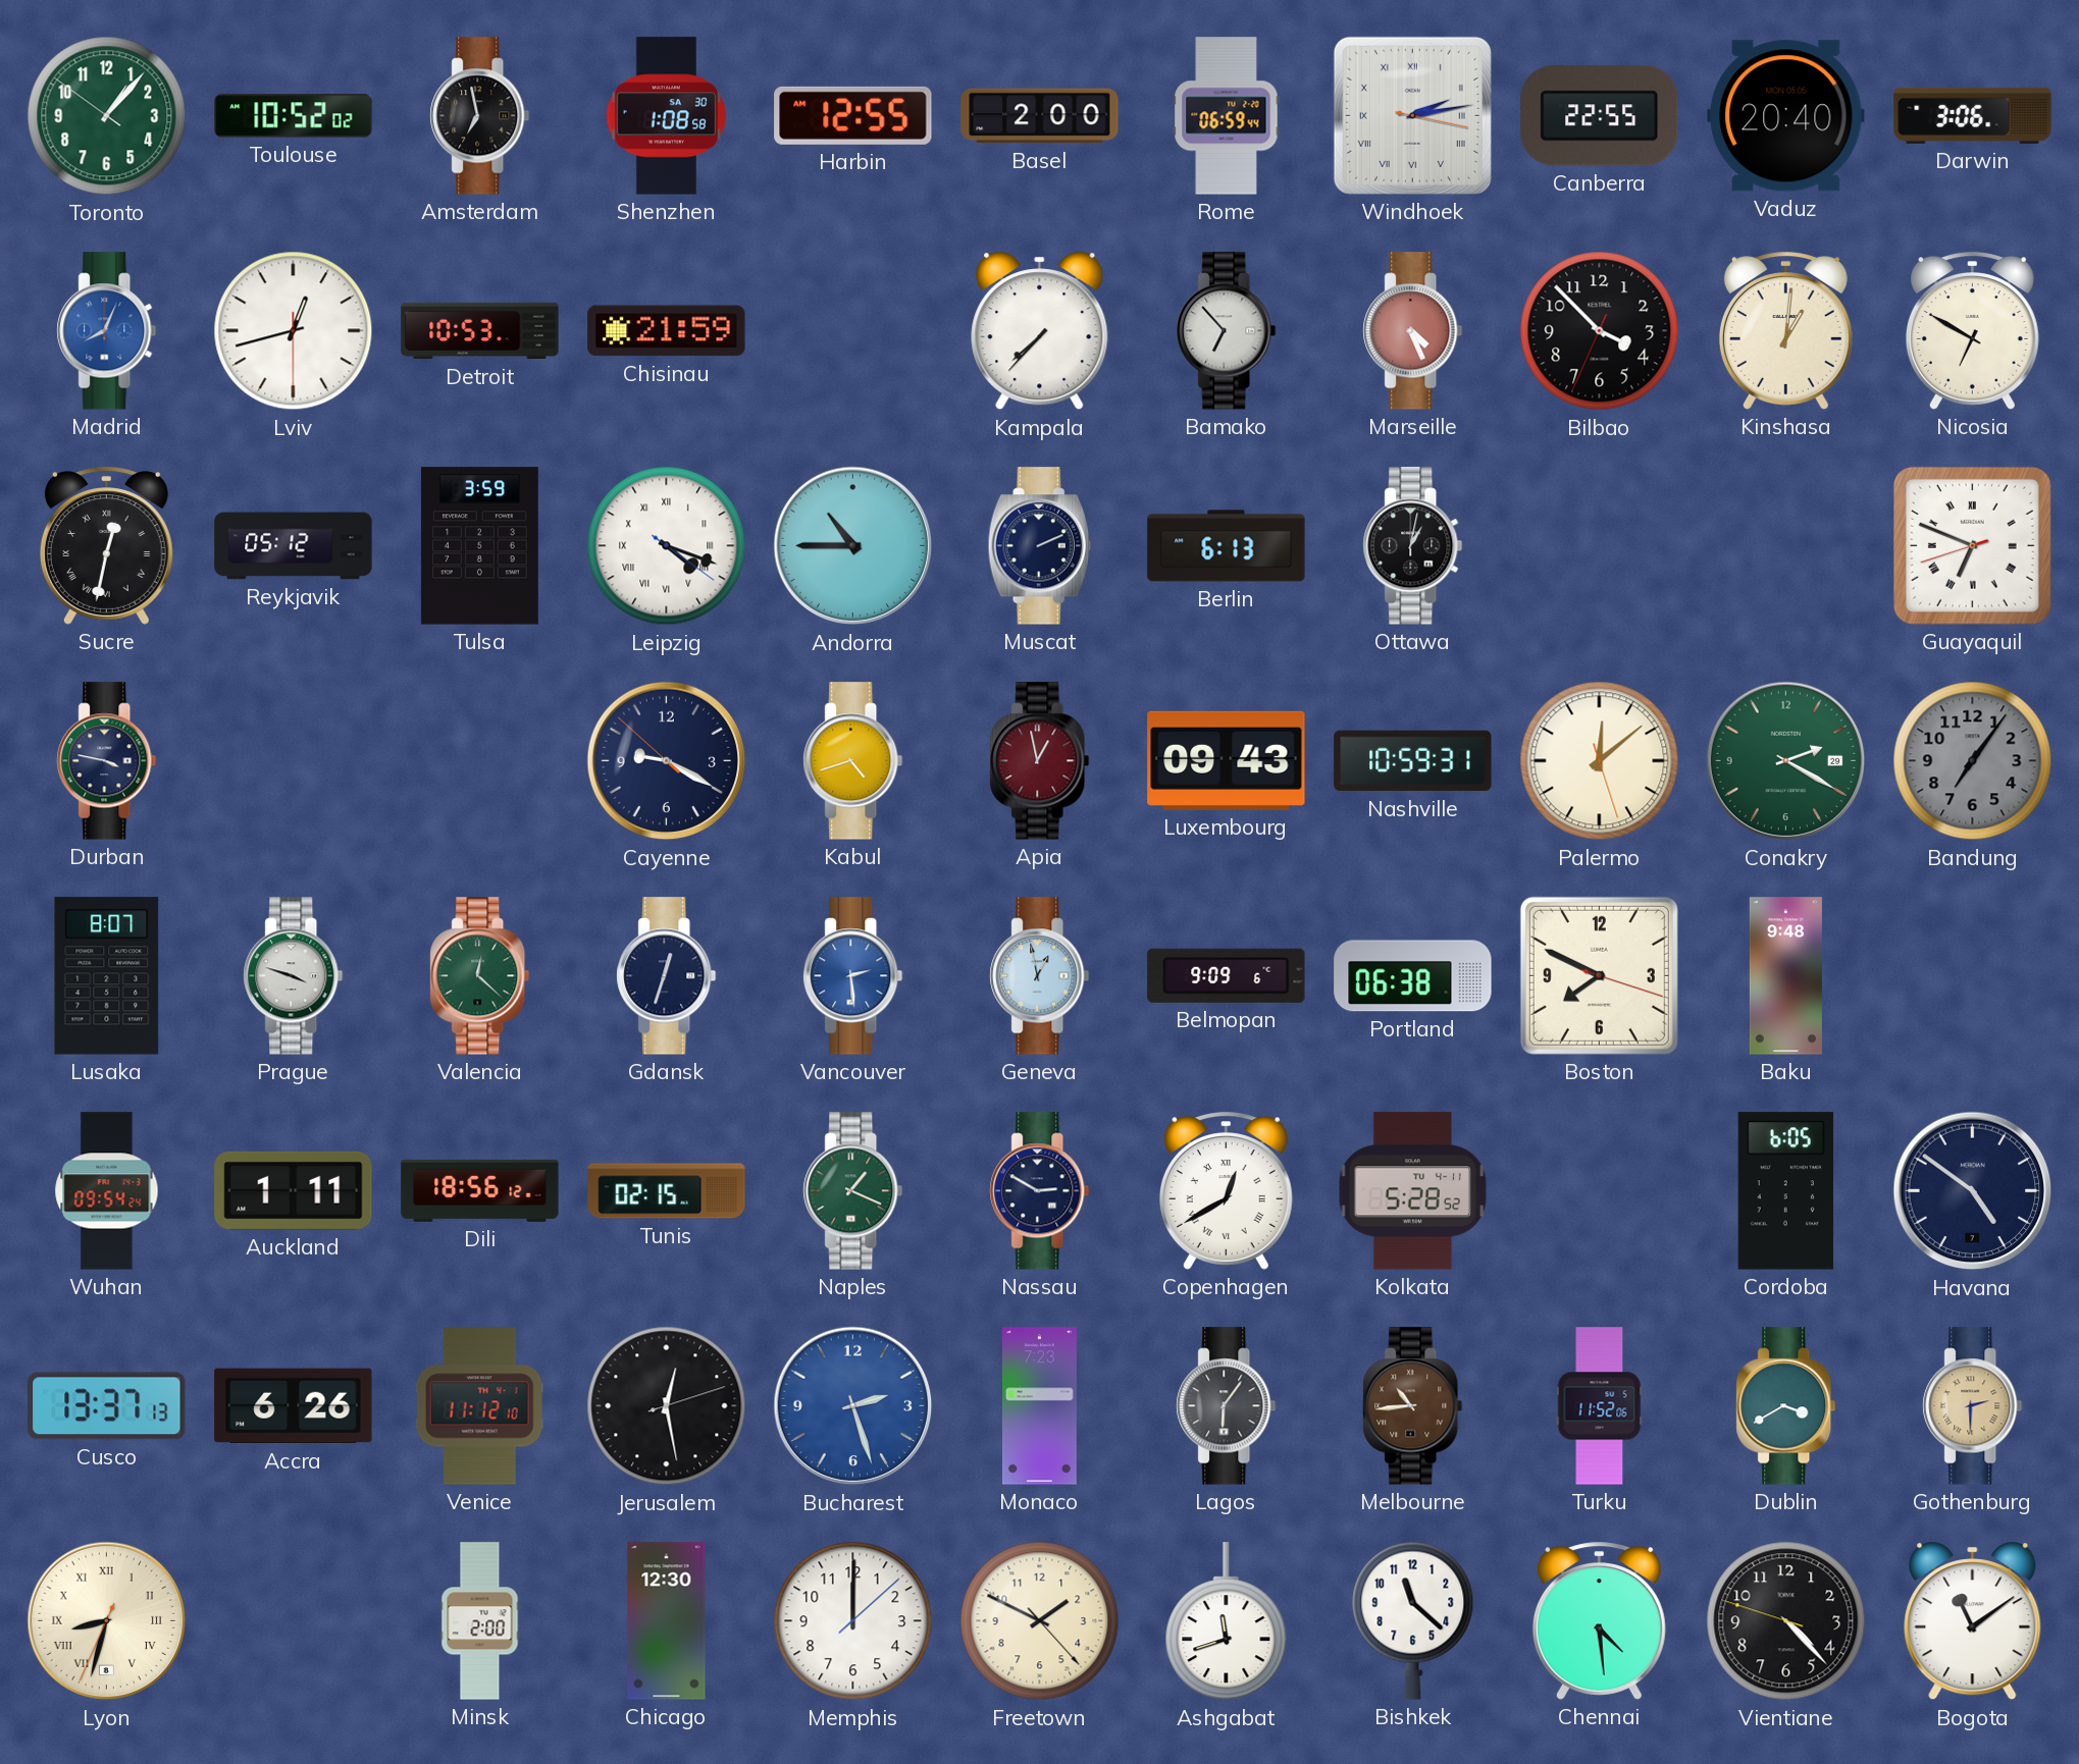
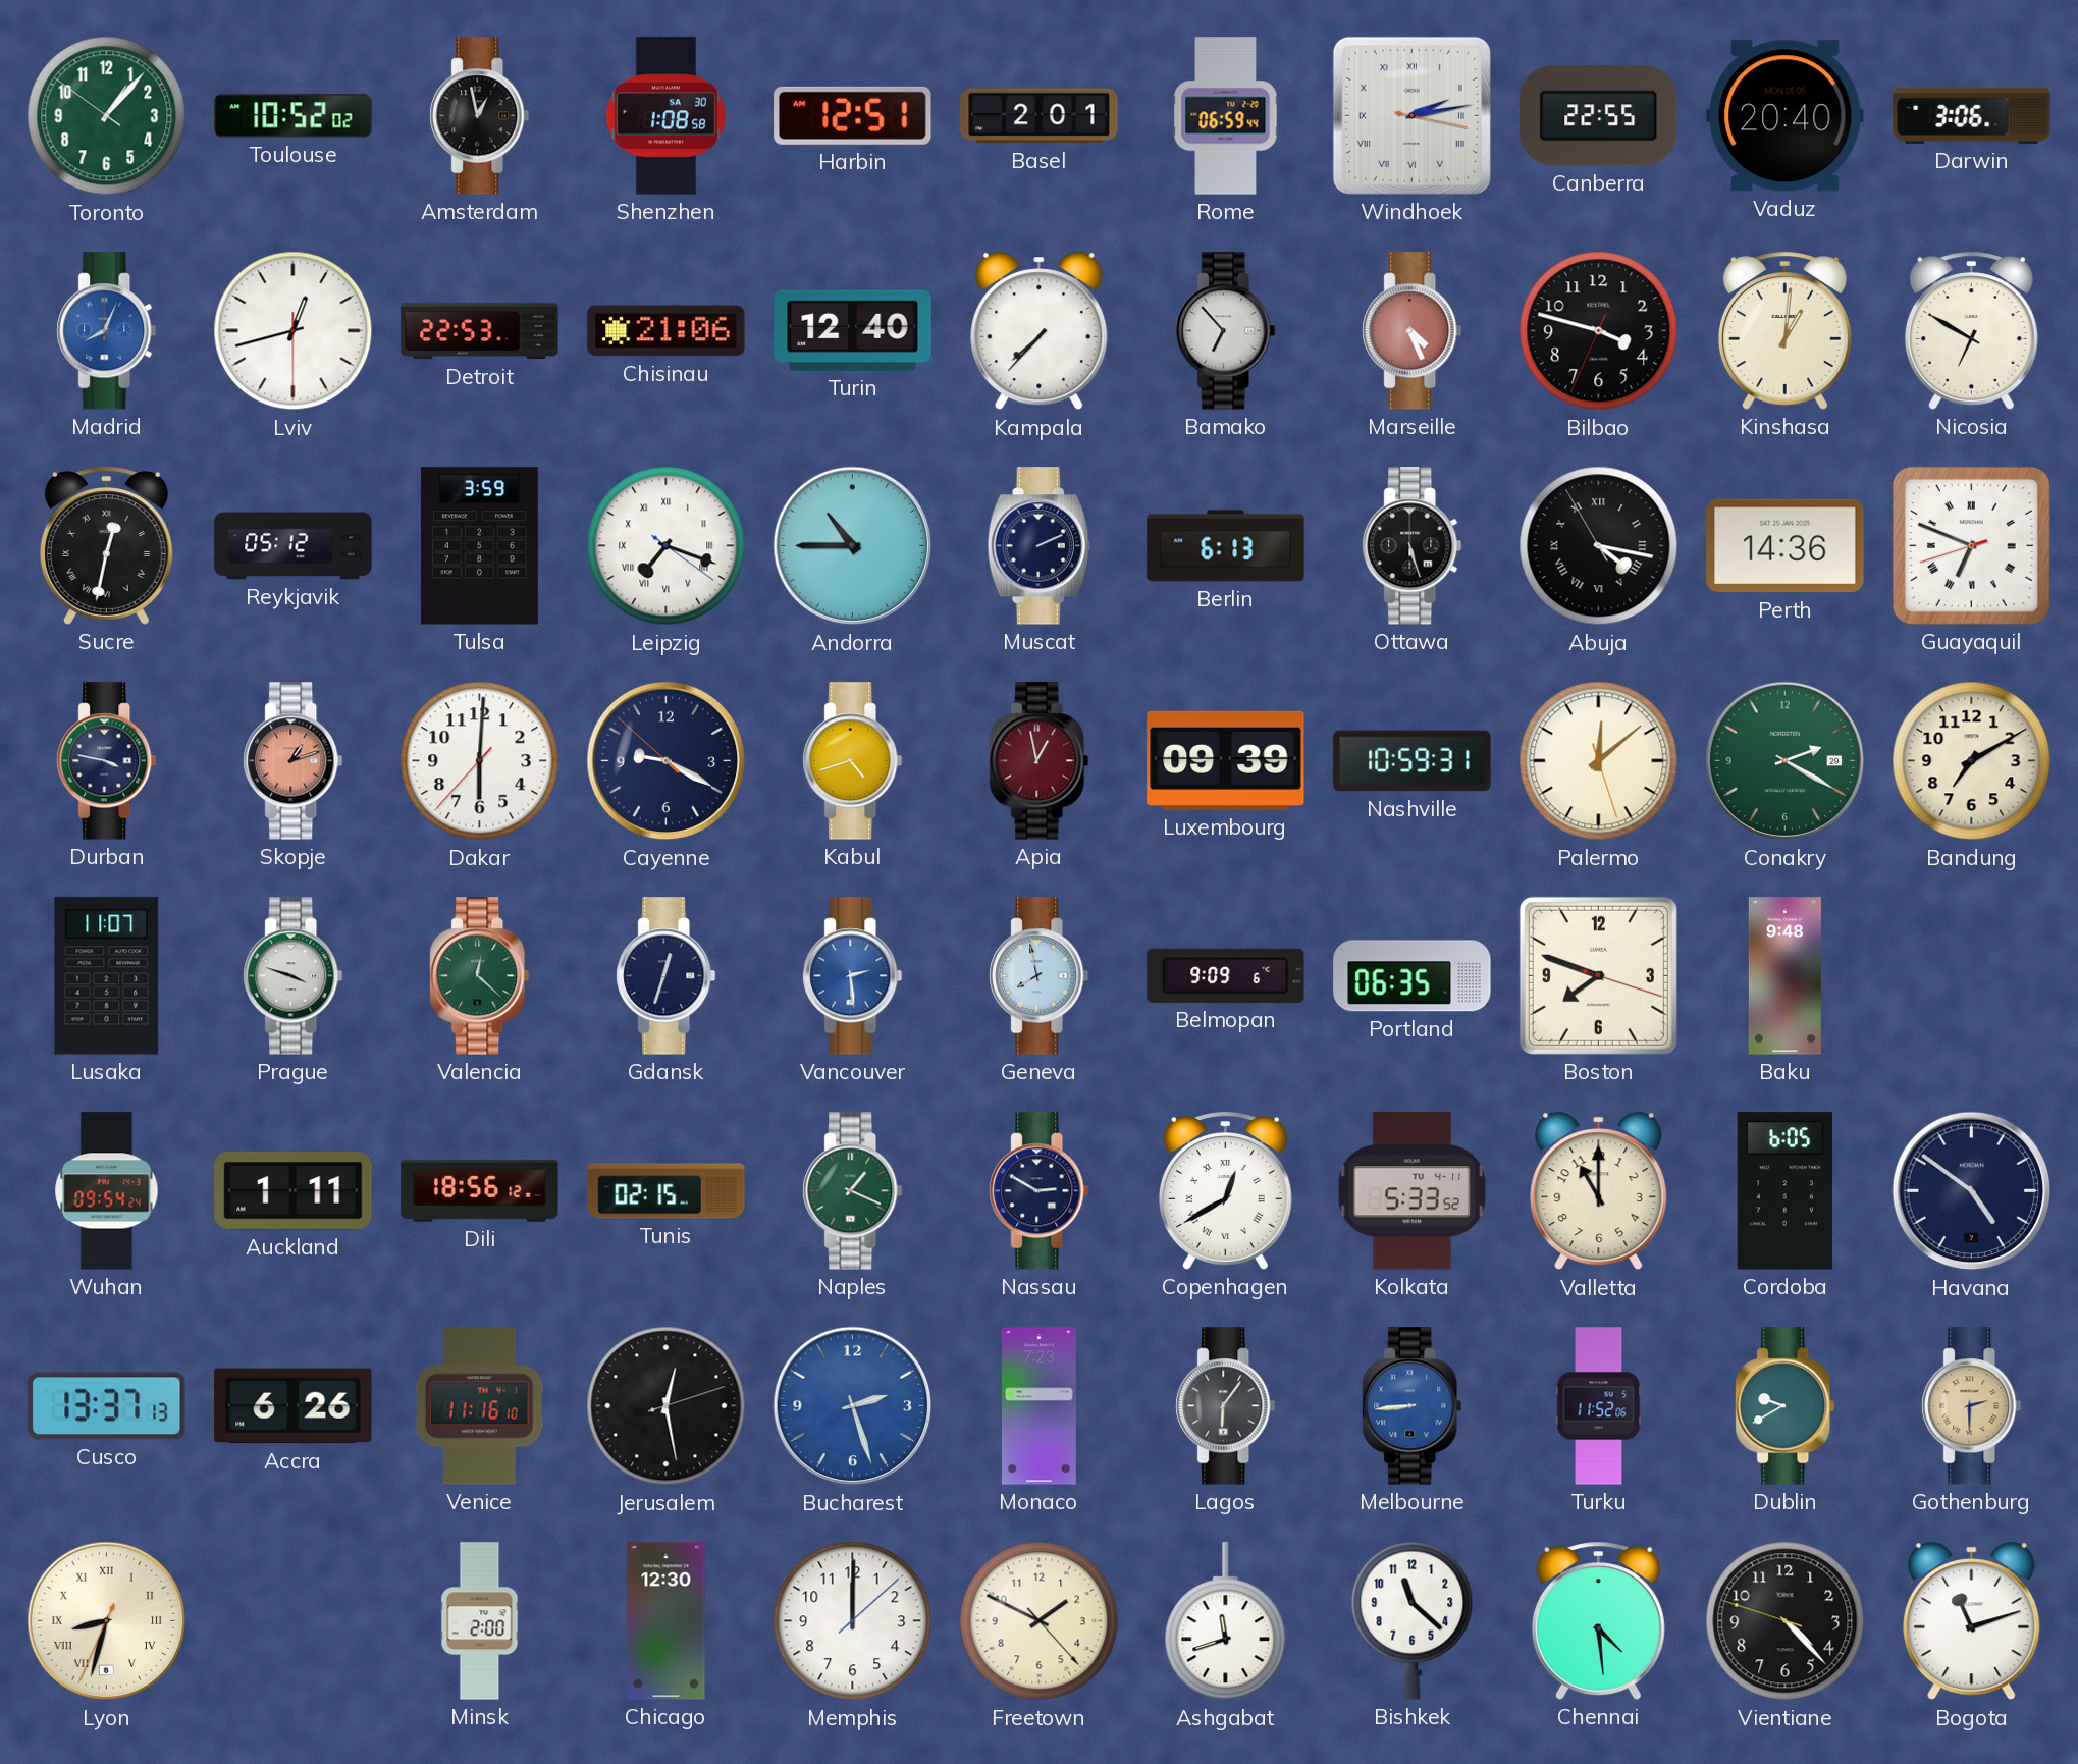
Amsterdam: 6:58 -> 12:58 (480, 116)
Harbin: 12:55 -> 12:51 (853, 115)
Basel: 2:00 -> 2:01 (1040, 116)
Detroit: 10:53 -> 22:53 (480, 331)
Chisinau: 21:59 -> 21:06 (667, 331)
Turin: none -> 12:40 (853, 330)
Bilbao: 3:52 -> 3:47 (1599, 331)
Leipzig: 4:18 -> 7:18 (667, 546)
Ottawa: 1:02 -> 5:27 (1413, 546)
Abuja: none -> 4:16 (1599, 546)
Perth: none -> 14:36 (1786, 546)
Skopje: none -> 1:12 (294, 761)
Dakar: none -> 6:00 (480, 761)
Luxembourg: 09:43 -> 09:39 (1226, 760)
Bandung: 7:06 -> 7:10 (1972, 761)
Bandung dial: grey -> cream (1972, 761)
Lusaka: 8:07 -> 11:07 (107, 976)
Geneva: 12:58 -> 7:58 (1040, 976)
Portland: 06:38 -> 06:35 (1413, 976)
Boston: 7:49 -> 7:48 (1598, 975)
Kolkata: 5:28 -> 5:33 (1413, 1191)
Valletta: none -> 11:00 (1599, 1191)
Venice: 11:12 -> 11:16 (479, 1406)
Melbourne: 10:44 -> 8:44 (1413, 1406)
Melbourne dial: brown -> blue (1413, 1406)
Dublin: 3:40 -> 9:40 (1786, 1406)
Bogota: 11:09 -> 11:12 (1972, 1621)
